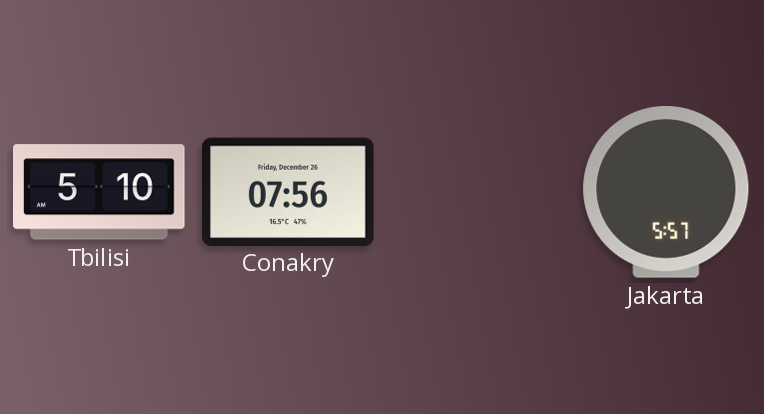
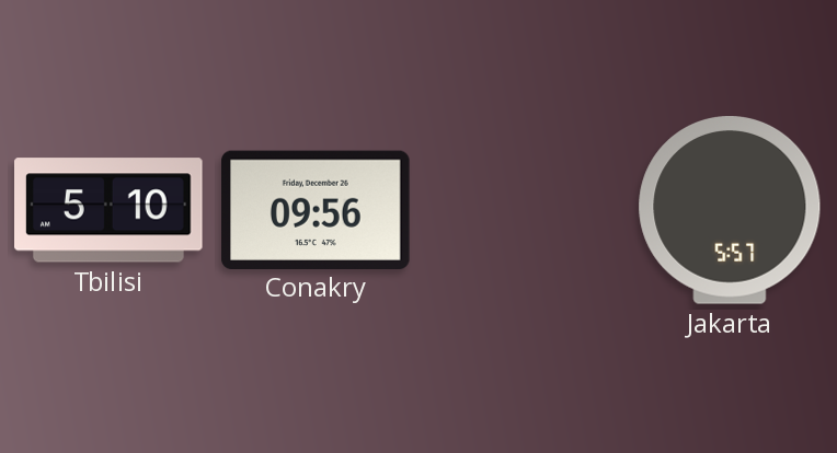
Conakry: 07:56 -> 09:56 (317, 209)
